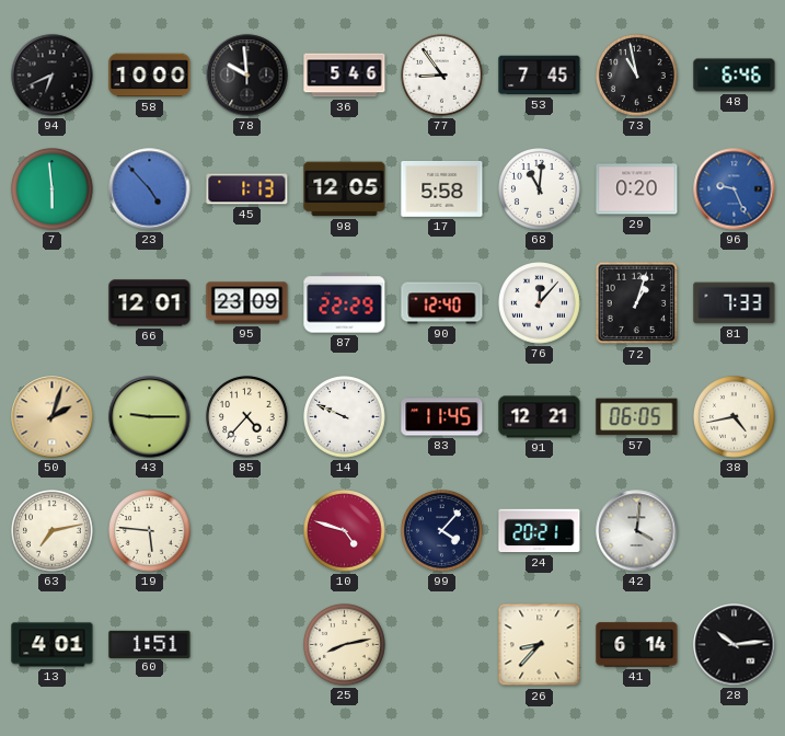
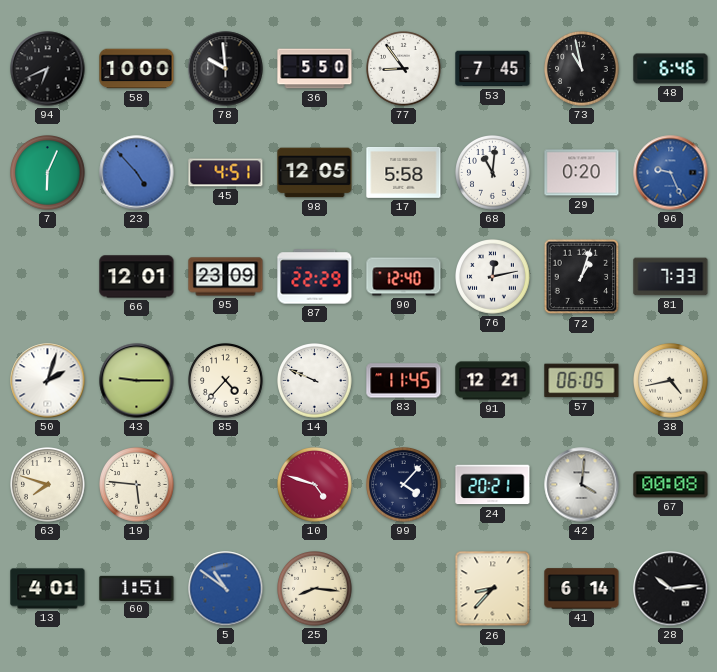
36: 5:46 -> 5:50 (315, 69)
7: 5:59 -> 6:04 (48, 173)
45: 1:13 -> 4:51 (226, 173)
76: 12:07 -> 12:13 (493, 277)
50 dial: champagne -> white (48, 381)
63: 7:13 -> 7:48 (48, 485)
67: none -> 00:08 (671, 485)
5: none -> 10:51 (226, 589)
25: 8:13 -> 8:16 (315, 589)
